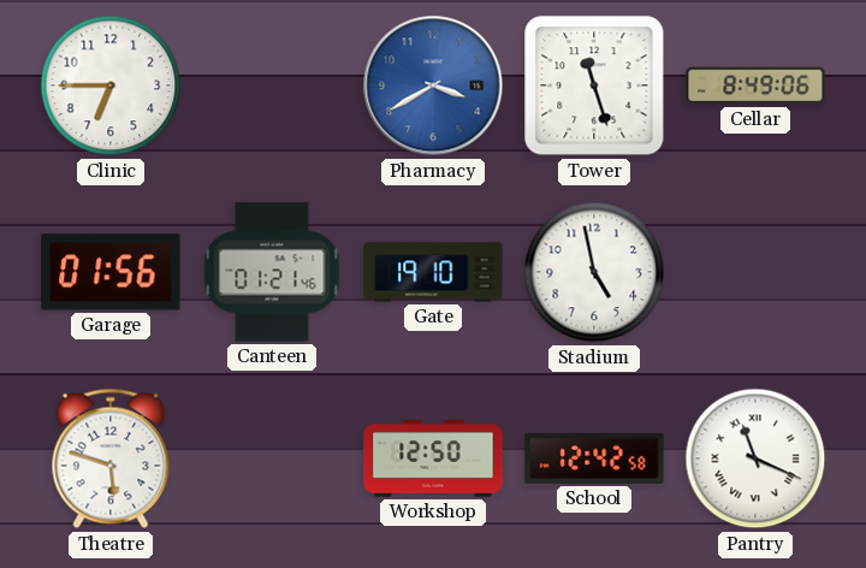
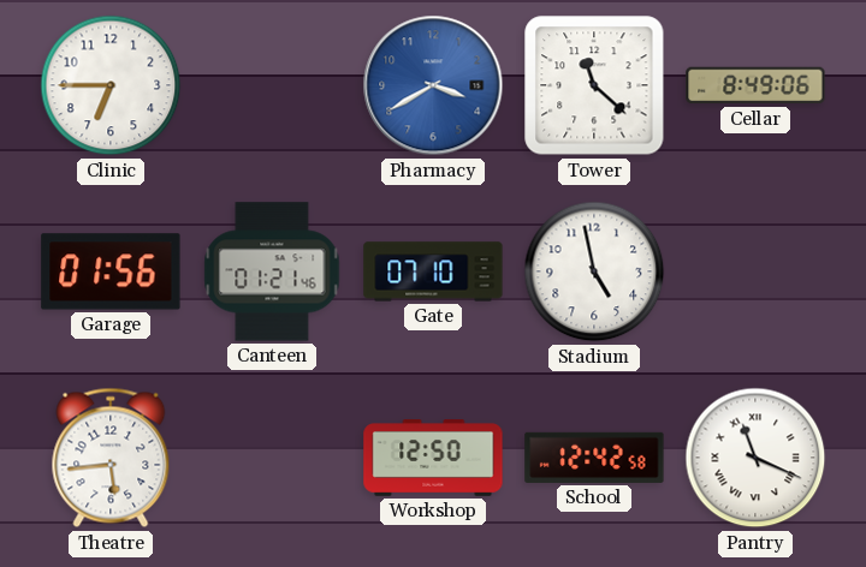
Tower: 11:27 -> 11:22 (594, 85)
Gate: 19:10 -> 07:10 (433, 271)
Theatre: 5:48 -> 5:44 (111, 458)
